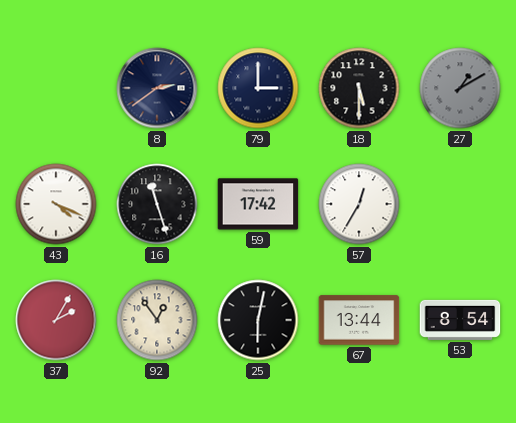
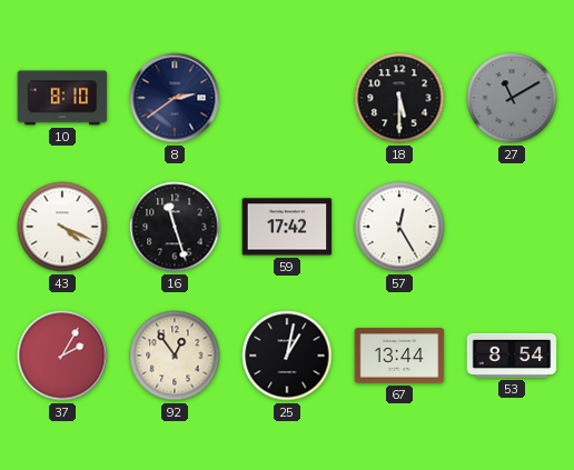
10: none -> 8:10 (62, 98)
79: 3:00 -> none (258, 88)
27: 1:10 -> 11:10 (512, 98)
57: 12:35 -> 12:25 (399, 227)
25: 6:02 -> 1:02 (287, 356)
